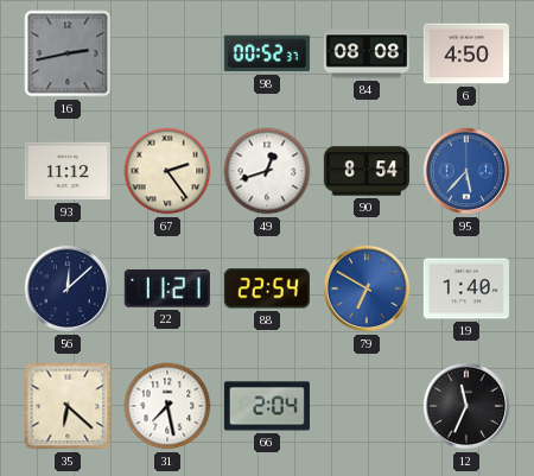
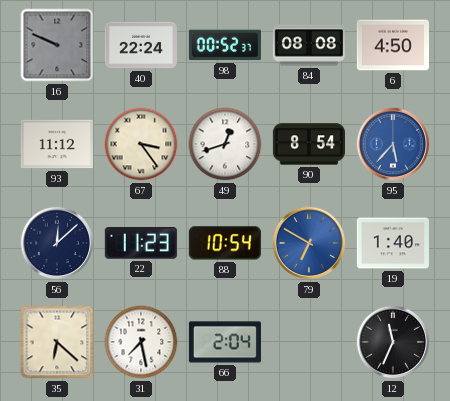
16: 2:43 -> 9:49 (57, 45)
40: none -> 22:24 (141, 45)
67: 2:24 -> 3:24 (141, 144)
22: 11:21 -> 11:23 (141, 243)
88: 22:54 -> 10:54 (225, 243)
